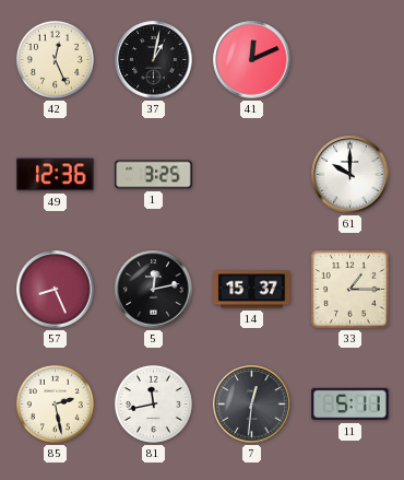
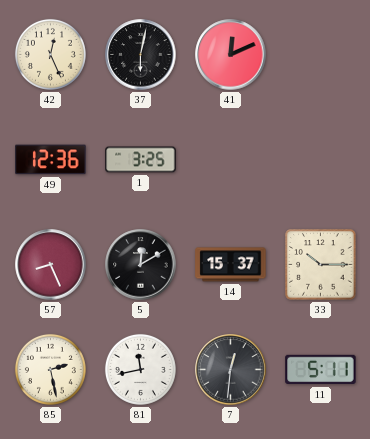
37: 1:02 -> 6:02 (141, 55)
61: 10:00 -> none (350, 175)
5: 12:13 -> 12:10 (141, 265)
33: 1:15 -> 10:15 (321, 265)
